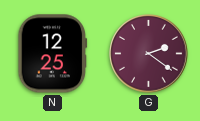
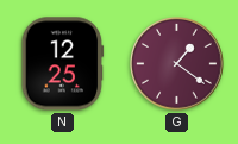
G: 2:21 -> 1:21 (177, 64)
